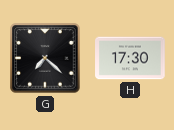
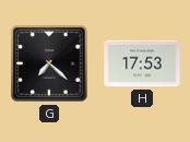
H: 17:30 -> 17:53 (142, 63)
